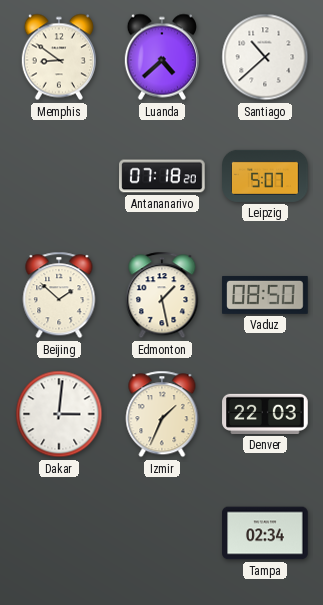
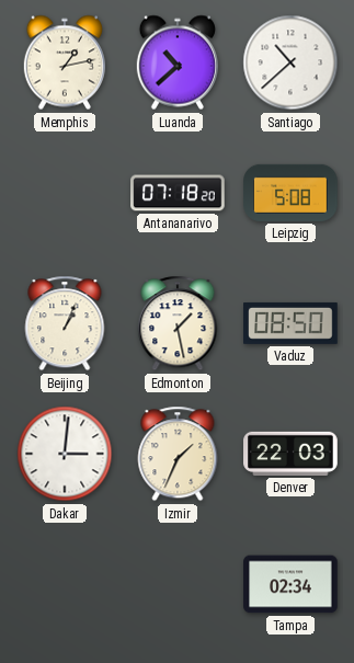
Memphis: 8:51 -> 1:13 (65, 62)
Luanda: 4:38 -> 10:38 (178, 62)
Leipzig: 5:07 -> 5:08 (290, 193)
Beijing: 1:52 -> 1:04 (65, 323)
